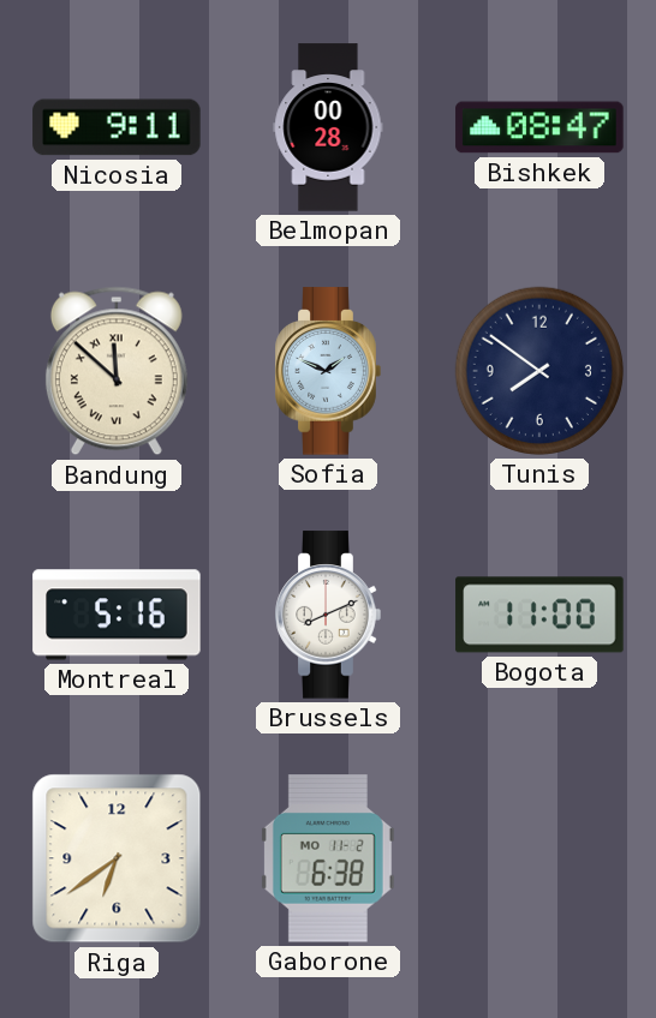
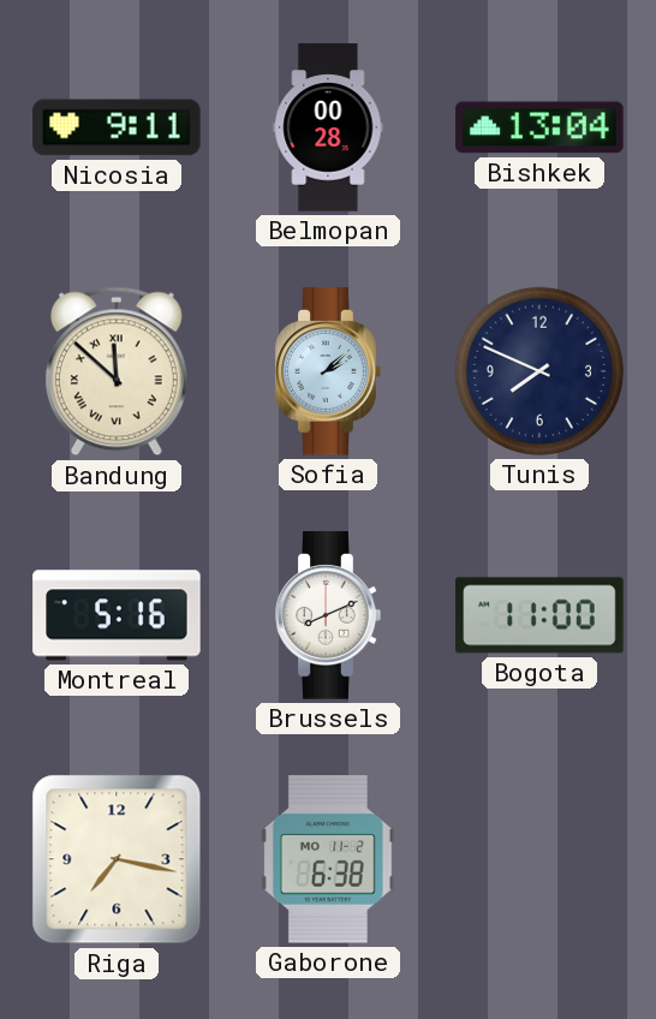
Bishkek: 08:47 -> 13:04 (539, 127)
Sofia: 1:49 -> 2:08 (328, 371)
Tunis: 7:51 -> 7:49 (539, 371)
Riga: 6:39 -> 7:17 (117, 859)
